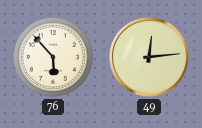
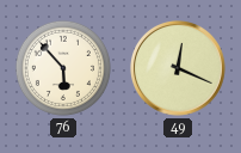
49: 12:14 -> 12:19 (179, 69)
